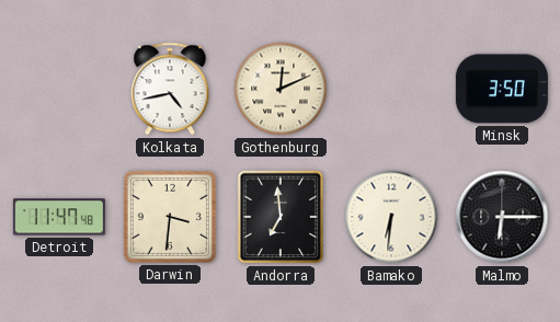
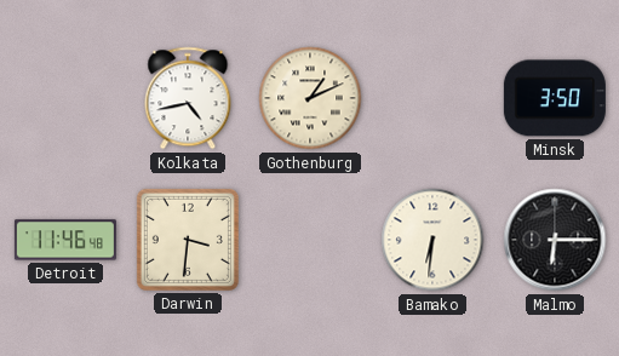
Gothenburg: 12:11 -> 1:11 (310, 98)
Detroit: 11:47 -> 11:46 (65, 240)
Andorra: 6:59 -> none (281, 217)
